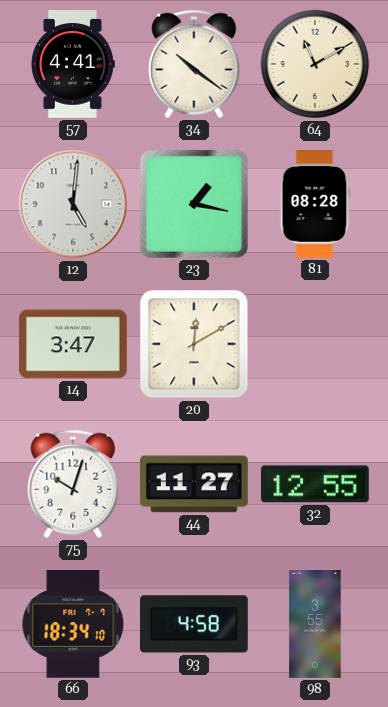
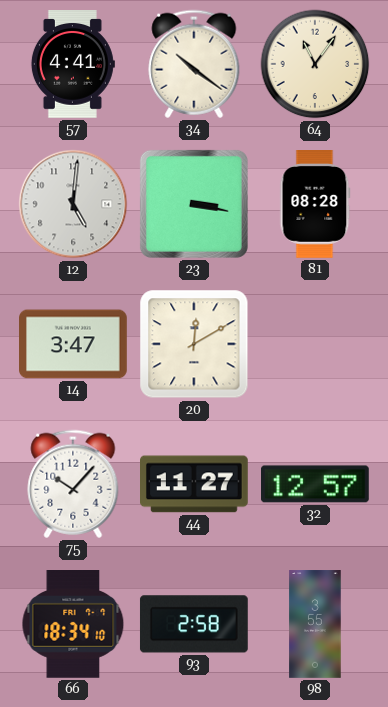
64: 11:10 -> 11:06 (315, 64)
23: 1:17 -> 3:17 (194, 204)
75: 10:03 -> 10:07 (73, 484)
32: 12:55 -> 12:57 (316, 484)
93: 4:58 -> 2:58 (194, 624)
